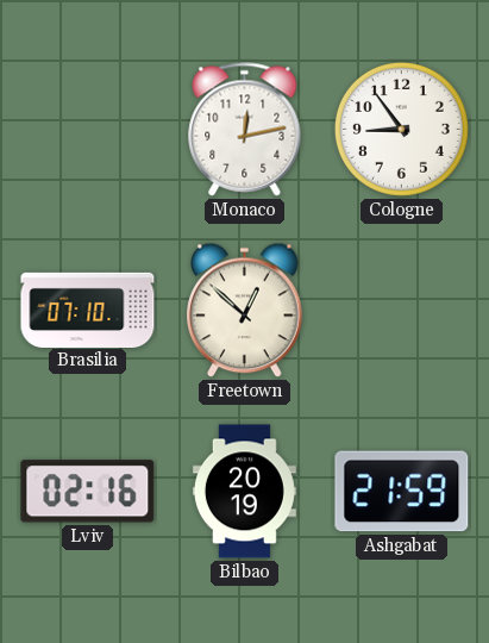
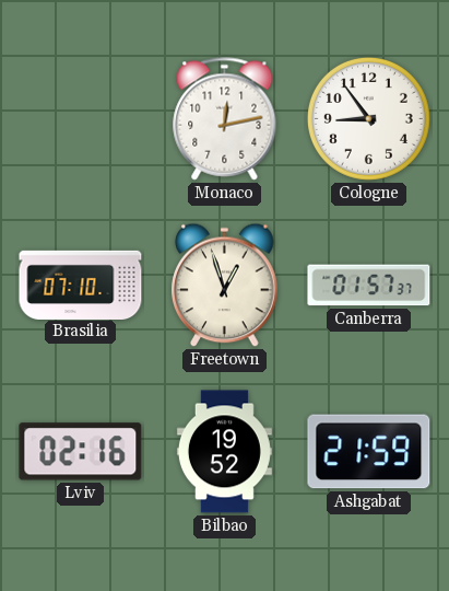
Freetown: 12:52 -> 12:57 (225, 286)
Canberra: none -> 01:57 (369, 286)
Bilbao: 20:19 -> 19:52 (224, 452)
